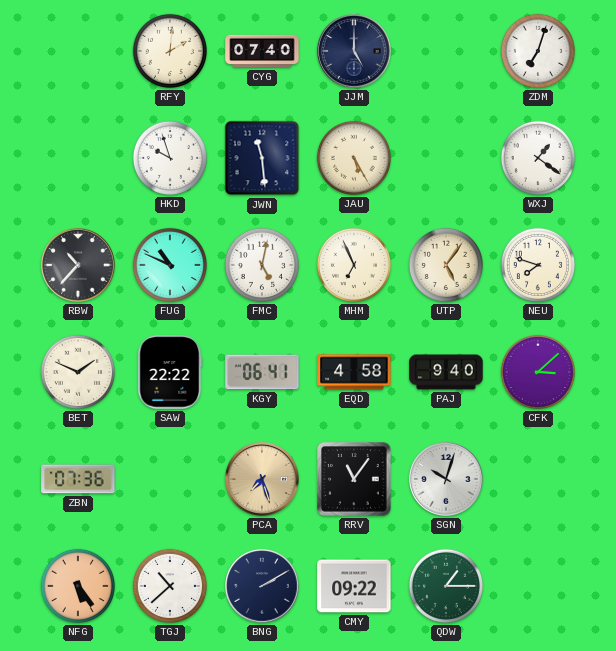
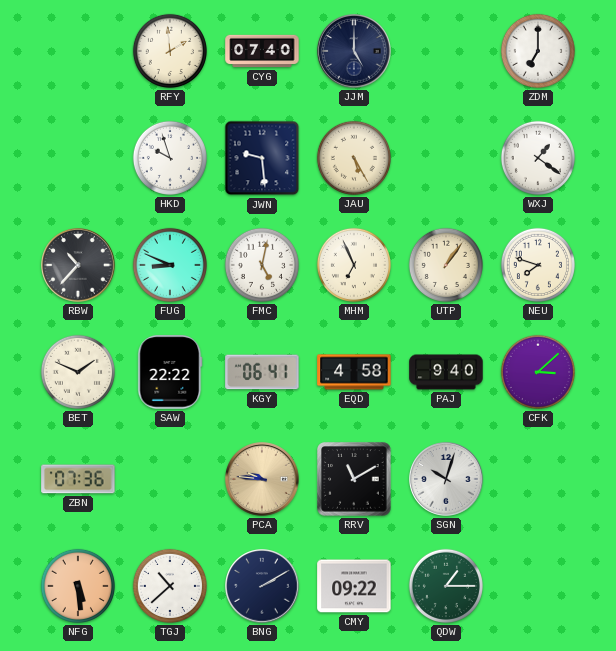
RFY: 2:01 -> 1:59 (170, 51)
ZDM: 7:03 -> 7:00 (538, 51)
JWN: 11:29 -> 9:29 (262, 158)
FUG: 10:49 -> 8:49 (170, 265)
UTP: 5:06 -> 1:06 (446, 265)
PCA: 7:27 -> 9:46 (262, 479)
RRV: 11:06 -> 11:10 (354, 479)
NFG: 5:24 -> 5:29 (78, 586)
